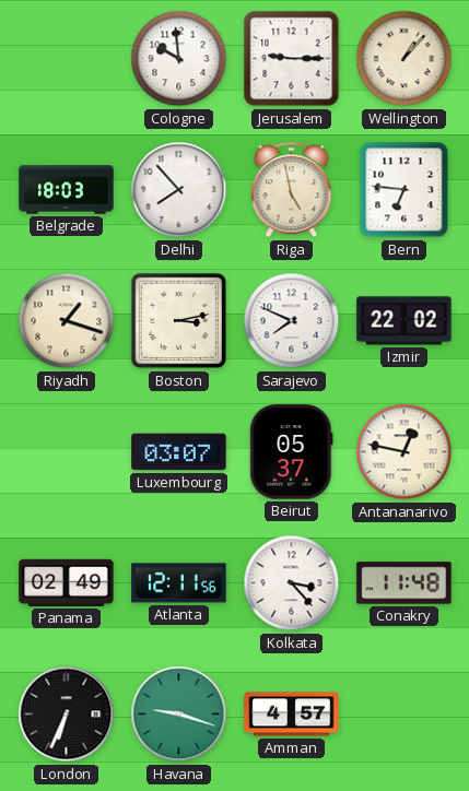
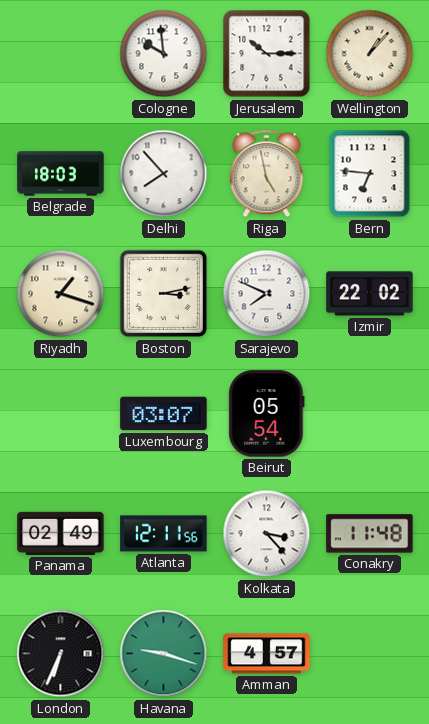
Jerusalem: 9:15 -> 10:15 (267, 54)
Beirut: 05:37 -> 05:54 (267, 414)
Antananarivo: 12:47 -> none (404, 452)
